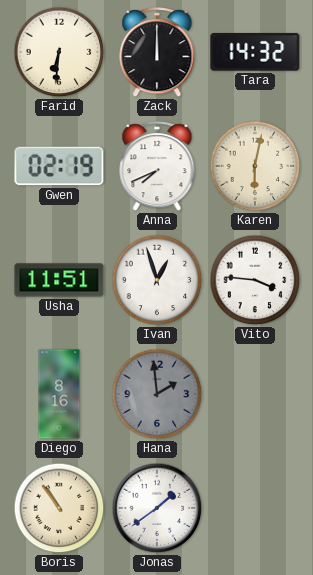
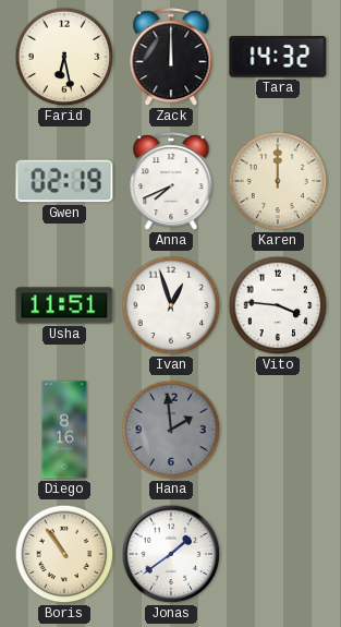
Farid: 6:31 -> 6:28 (64, 57)
Karen: 6:02 -> 12:00 (278, 181)
